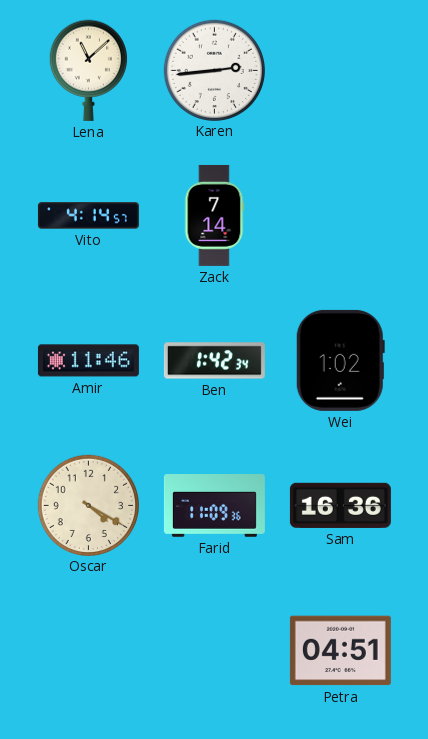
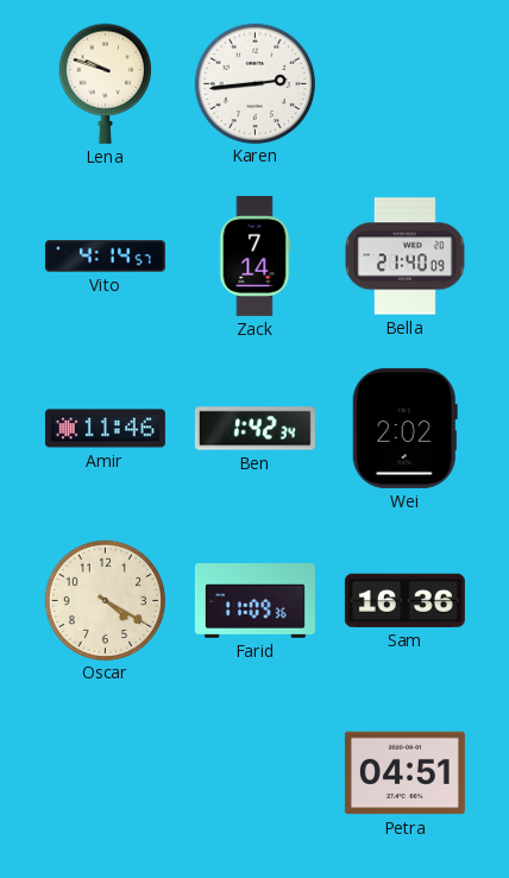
Lena: 11:08 -> 9:48 (105, 83)
Bella: none -> 21:40 (404, 257)
Wei: 1:02 -> 2:02 (404, 428)
